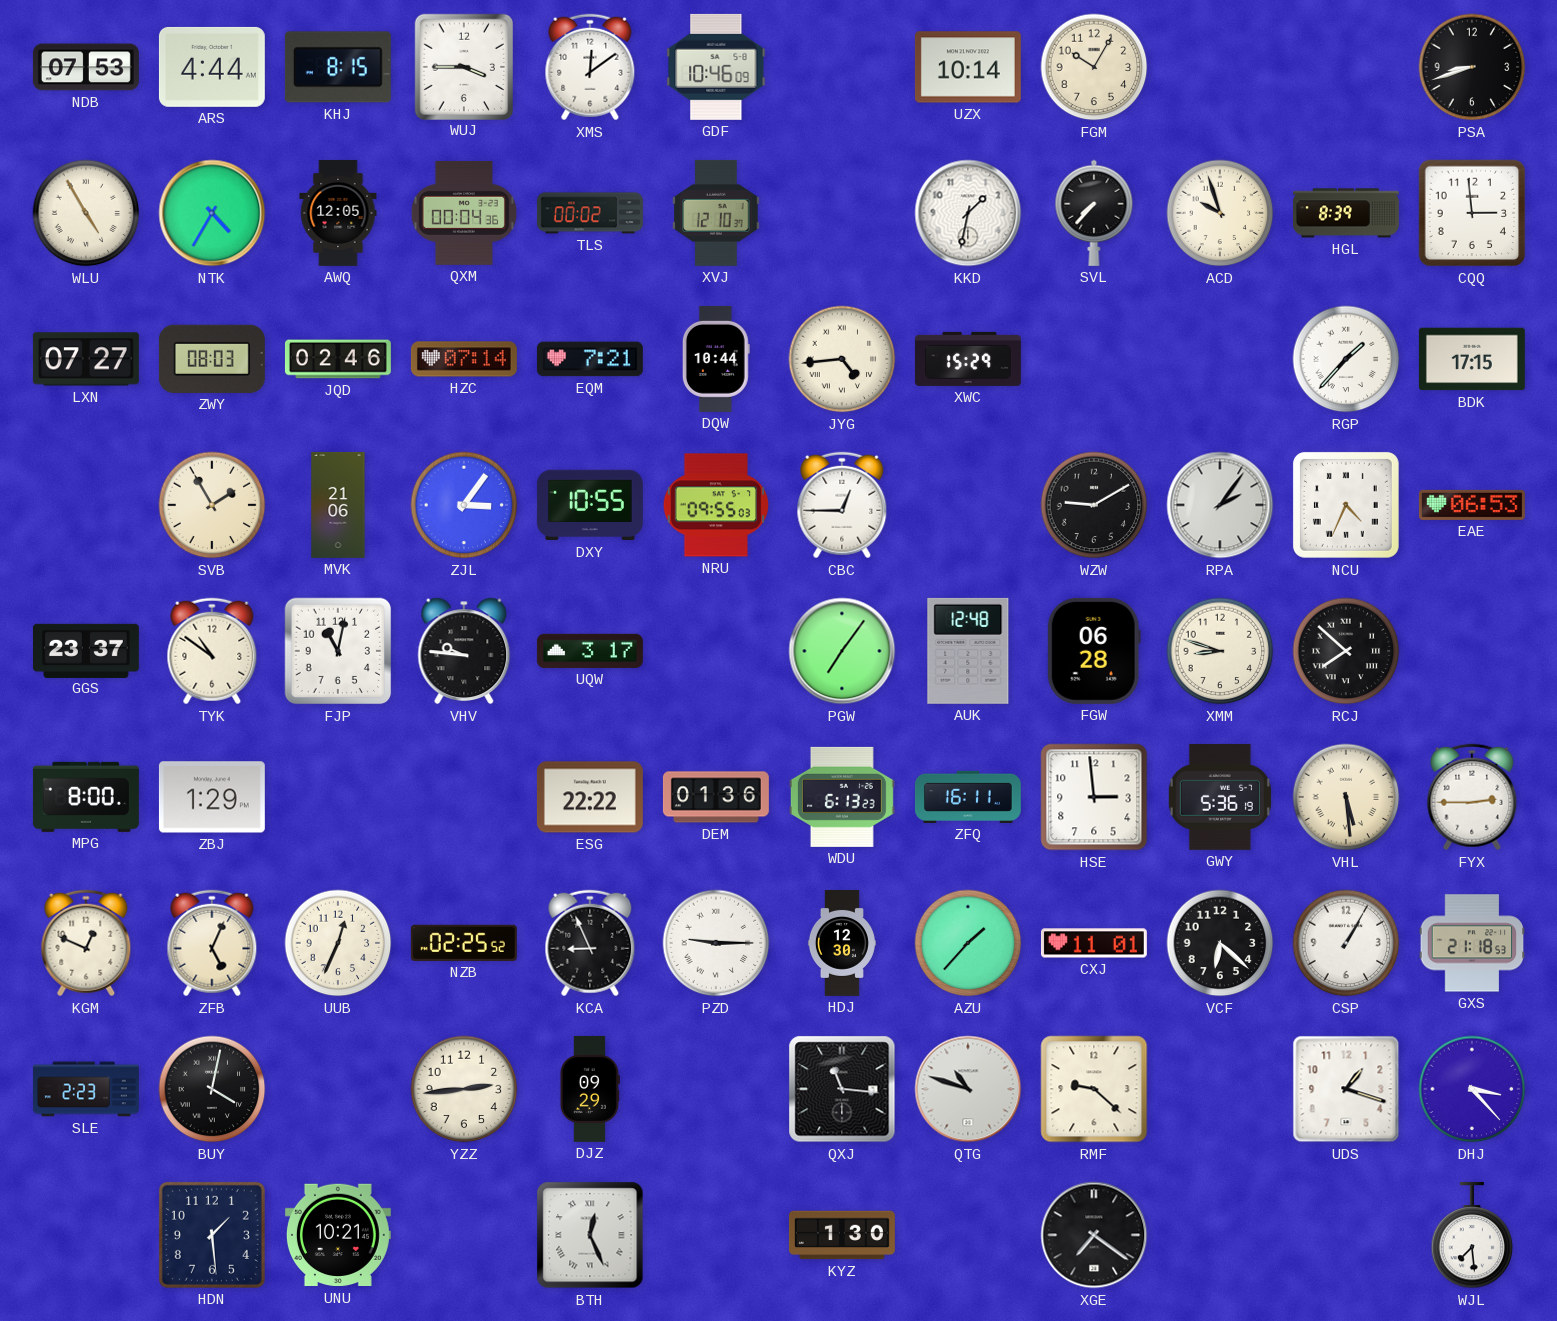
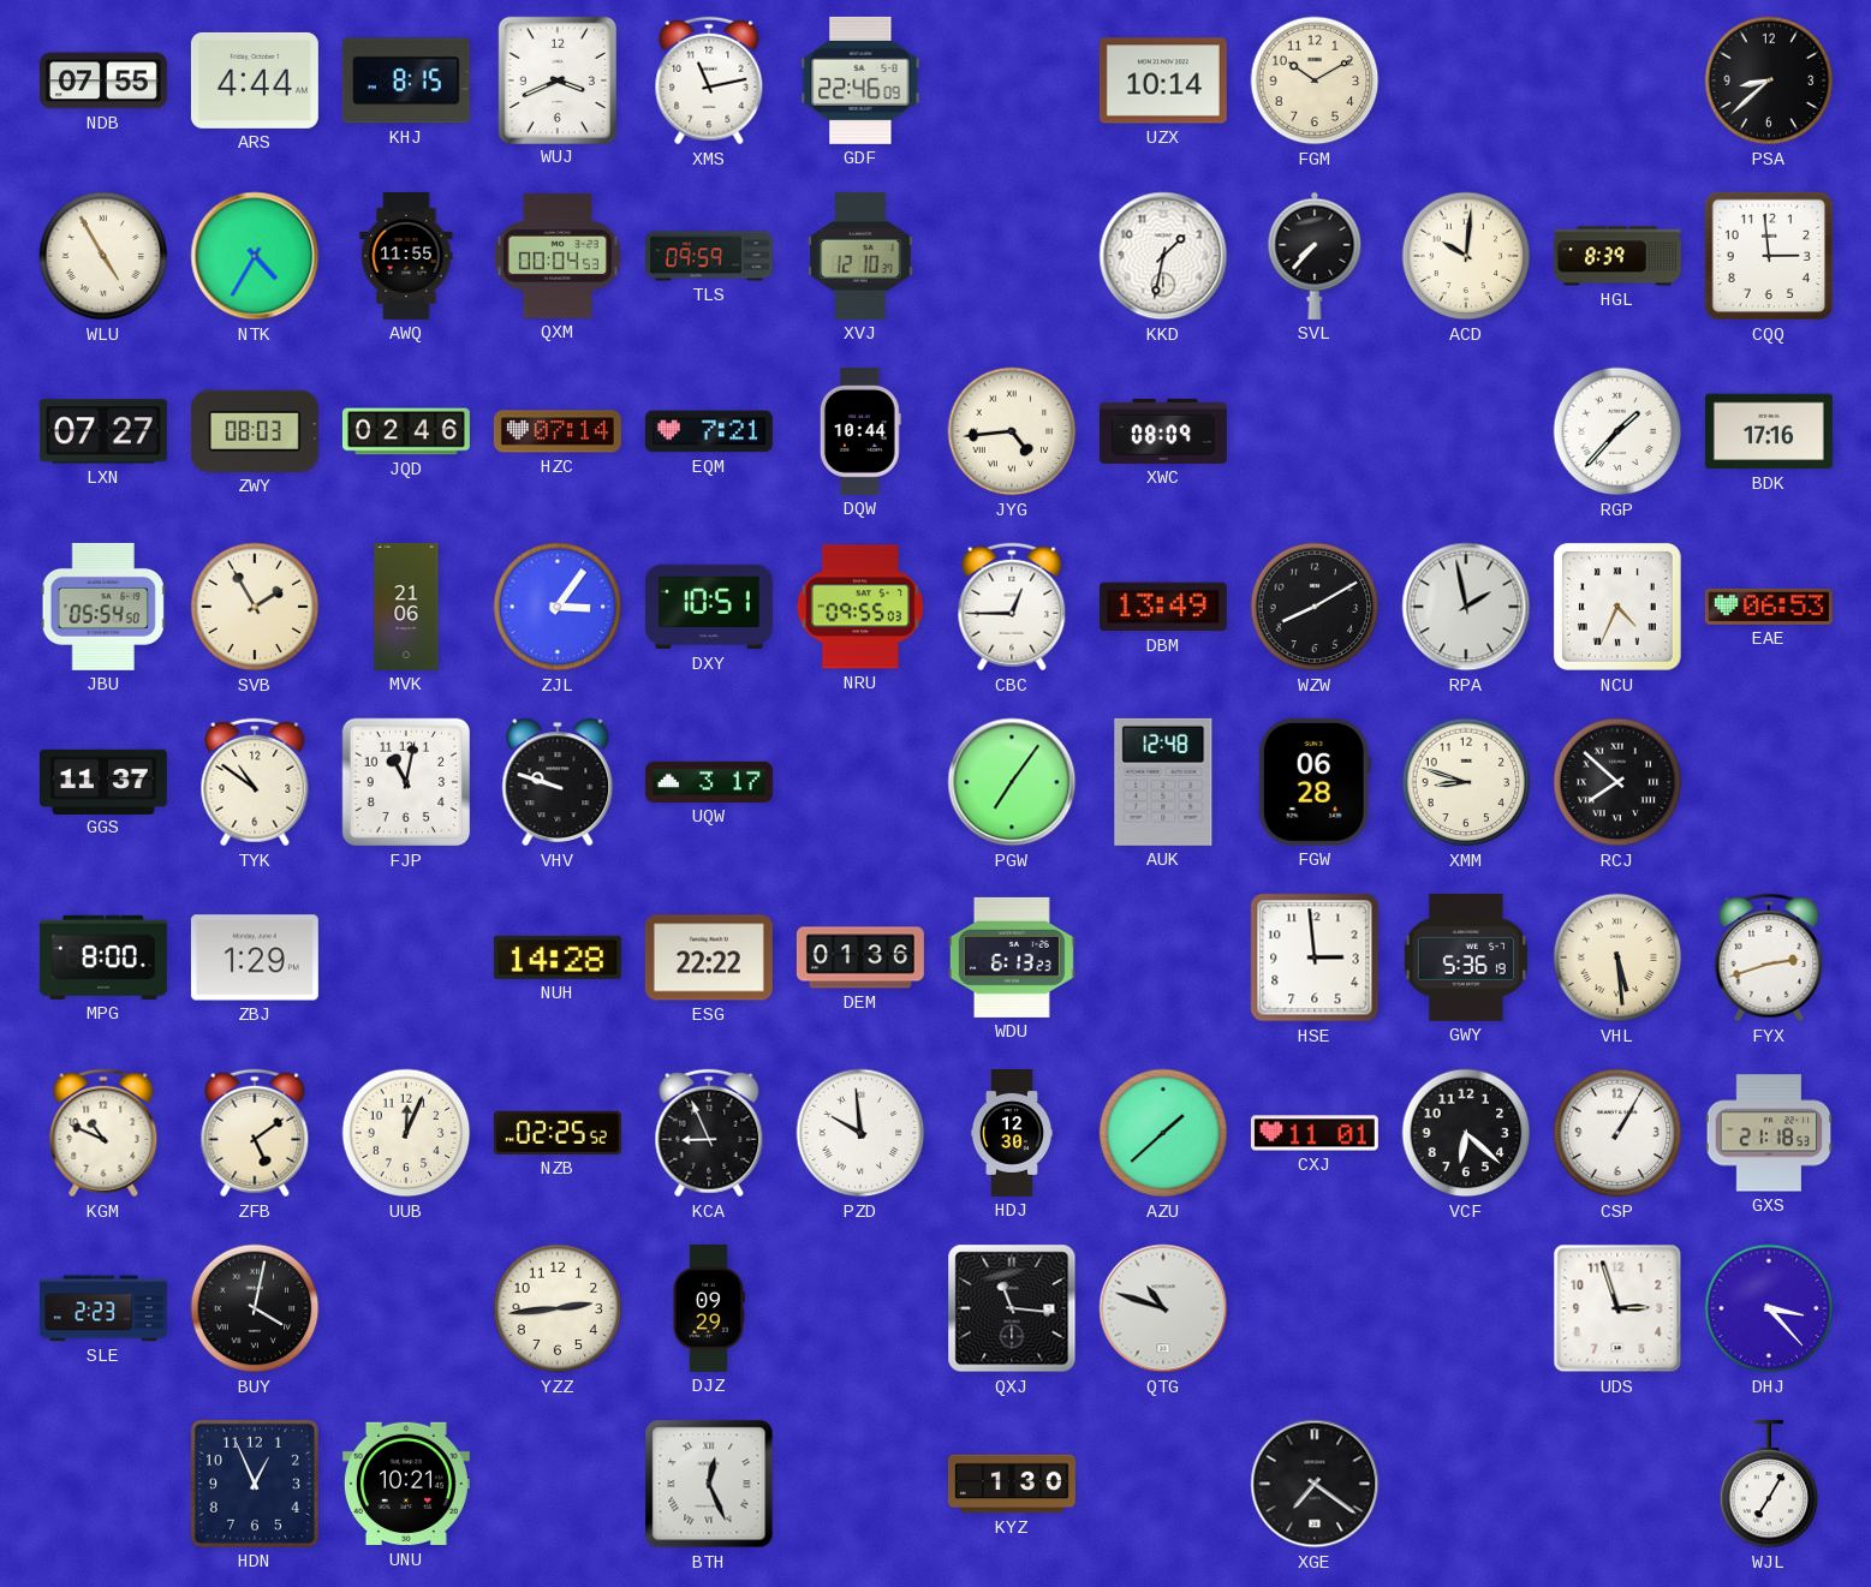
NDB: 07:53 -> 07:55 (103, 80)
WUJ: 3:45 -> 3:41 (556, 79)
XMS: 12:09 -> 11:13 (709, 80)
GDF: 10:46 -> 22:46 (860, 80)
FGM: 10:05 -> 10:10 (1315, 80)
PSA: 8:42 -> 8:38 (1769, 80)
AWQ: 12:05 -> 11:55 (406, 256)
QXM: 00:04:36 -> 00:04:53 (558, 256)
TLS: 00:02 -> 09:59 (709, 256)
ACD: 9:57 -> 10:01 (1466, 256)
XWC: 15:29 -> 08:09 (1163, 431)
BDK: 17:15 -> 17:16 (1769, 431)
JBU: none -> 05:54 (103, 607)
DXY: 10:55 -> 10:51 (709, 607)
DBM: none -> 13:49 (1163, 607)
WZW: 9:10 -> 8:10 (1315, 607)
RPA: 2:06 -> 1:58 (1466, 607)
GGS: 23:37 -> 11:37 (103, 781)
VHV: 9:46 -> 9:48 (558, 782)
NUH: none -> 14:28 (558, 957)
ZFQ: 16:11 -> none (968, 797)
FYX: 2:45 -> 2:42 (1769, 957)
KGM: 12:49 -> 10:49 (103, 1133)
ZFB: 5:04 -> 5:09 (255, 1133)
UUB: 12:34 -> 12:04 (406, 1133)
PZD: 9:15 -> 9:59 (860, 1133)
AZU: 1:37 -> 1:38 (1163, 1133)
RMF: 9:22 -> none (1094, 1089)
UDS: 1:18 -> 2:57 (1617, 1308)
HDN: 1:29 -> 12:56 (255, 1484)
WJL: 7:29 -> 7:05 (1769, 1484)
